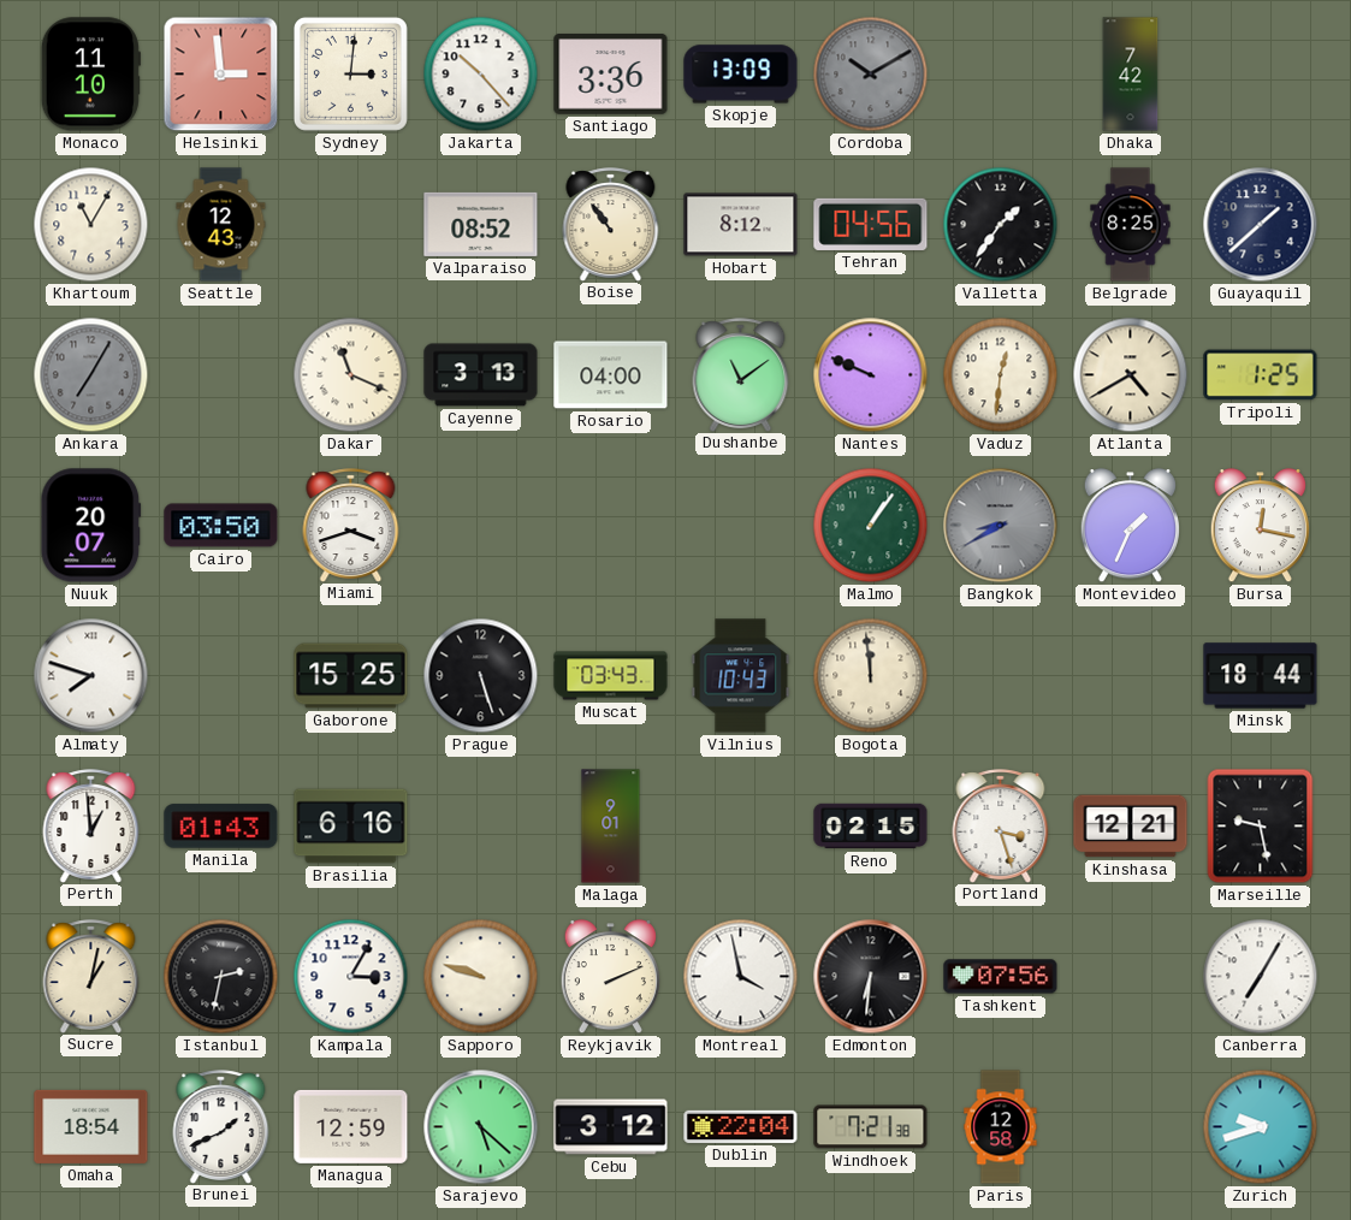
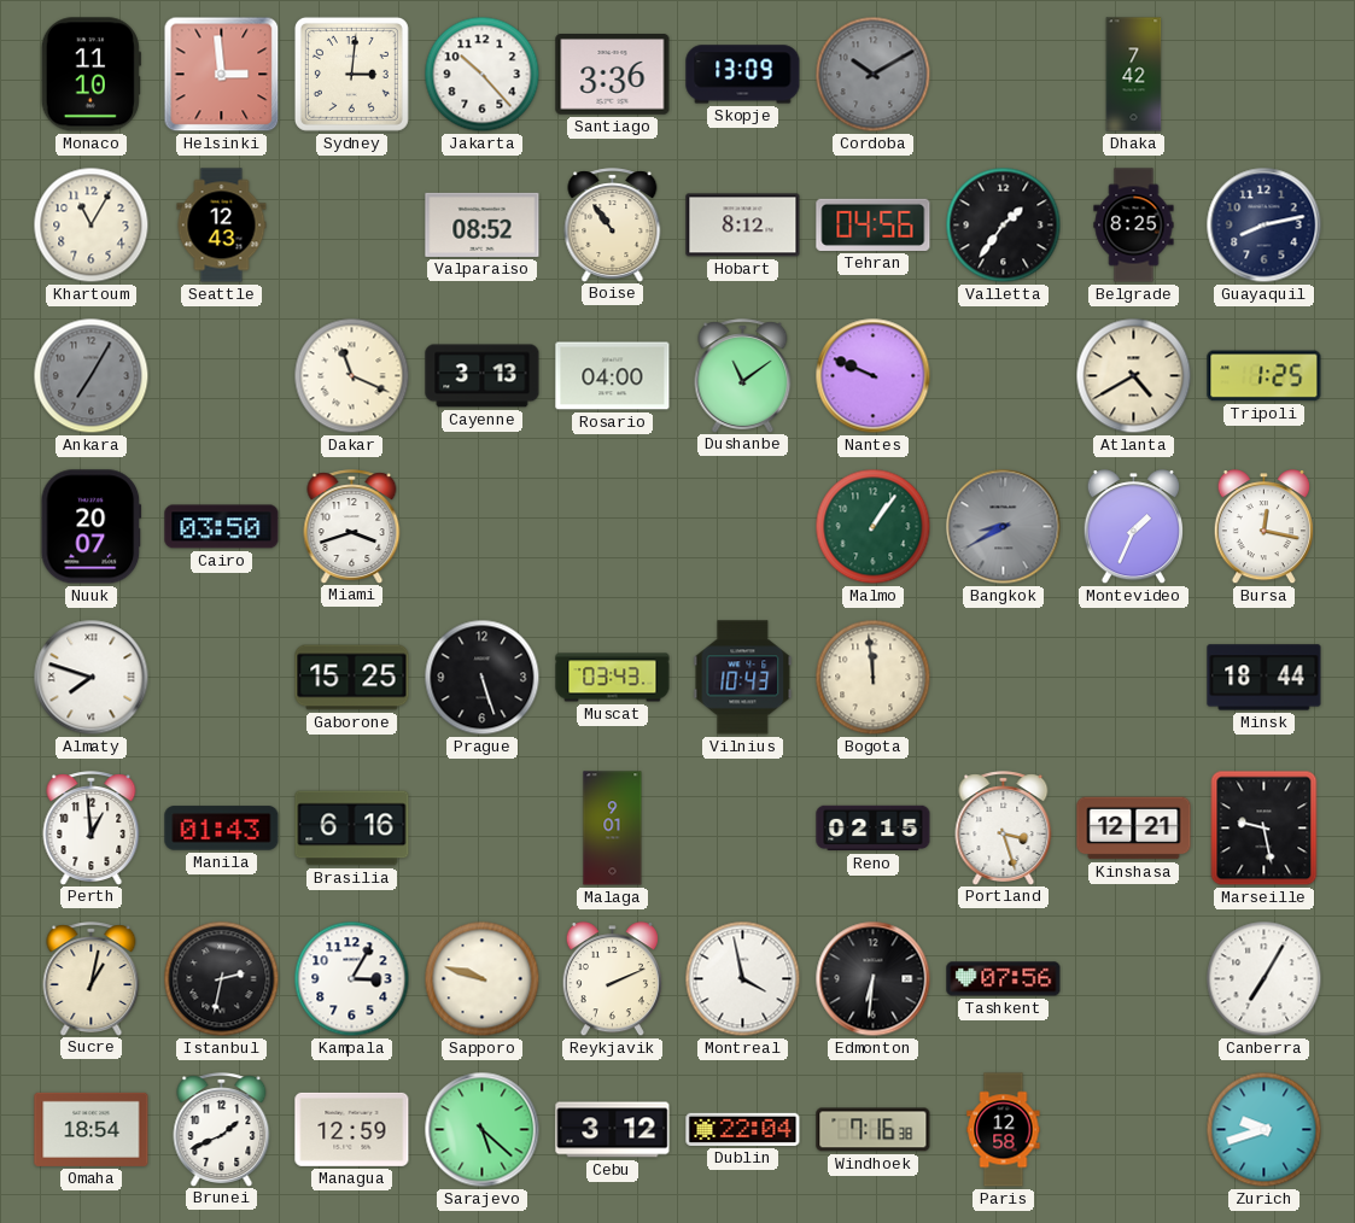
Guayaquil: 1:38 -> 8:13 (1265, 226)
Vaduz: 12:31 -> none (1001, 375)
Windhoek: 7:21 -> 7:16 (874, 1130)
